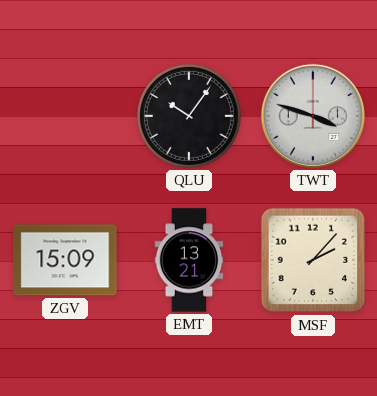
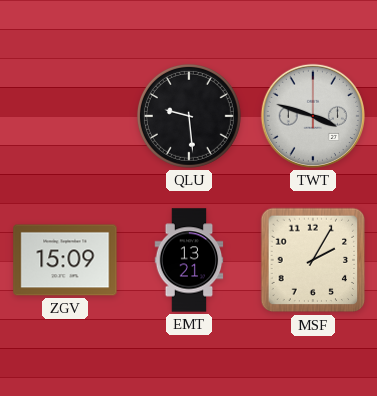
QLU: 10:06 -> 9:29 (189, 116)
MSF: 2:07 -> 2:05 (313, 260)
